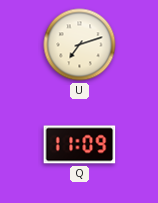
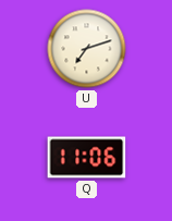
Q: 11:09 -> 11:06 (87, 158)
